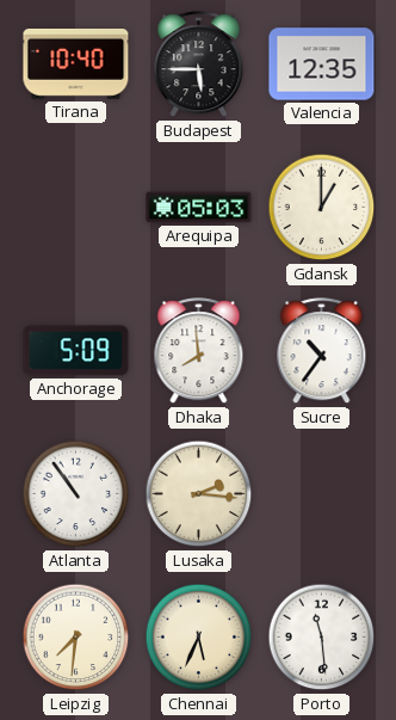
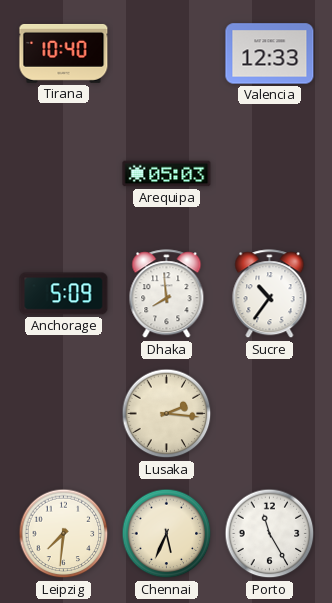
Budapest: 5:45 -> none (199, 64)
Valencia: 12:35 -> 12:33 (270, 54)
Gdansk: 1:00 -> none (322, 208)
Atlanta: 10:54 -> none (76, 494)
Porto: 11:29 -> 11:25 (270, 534)
